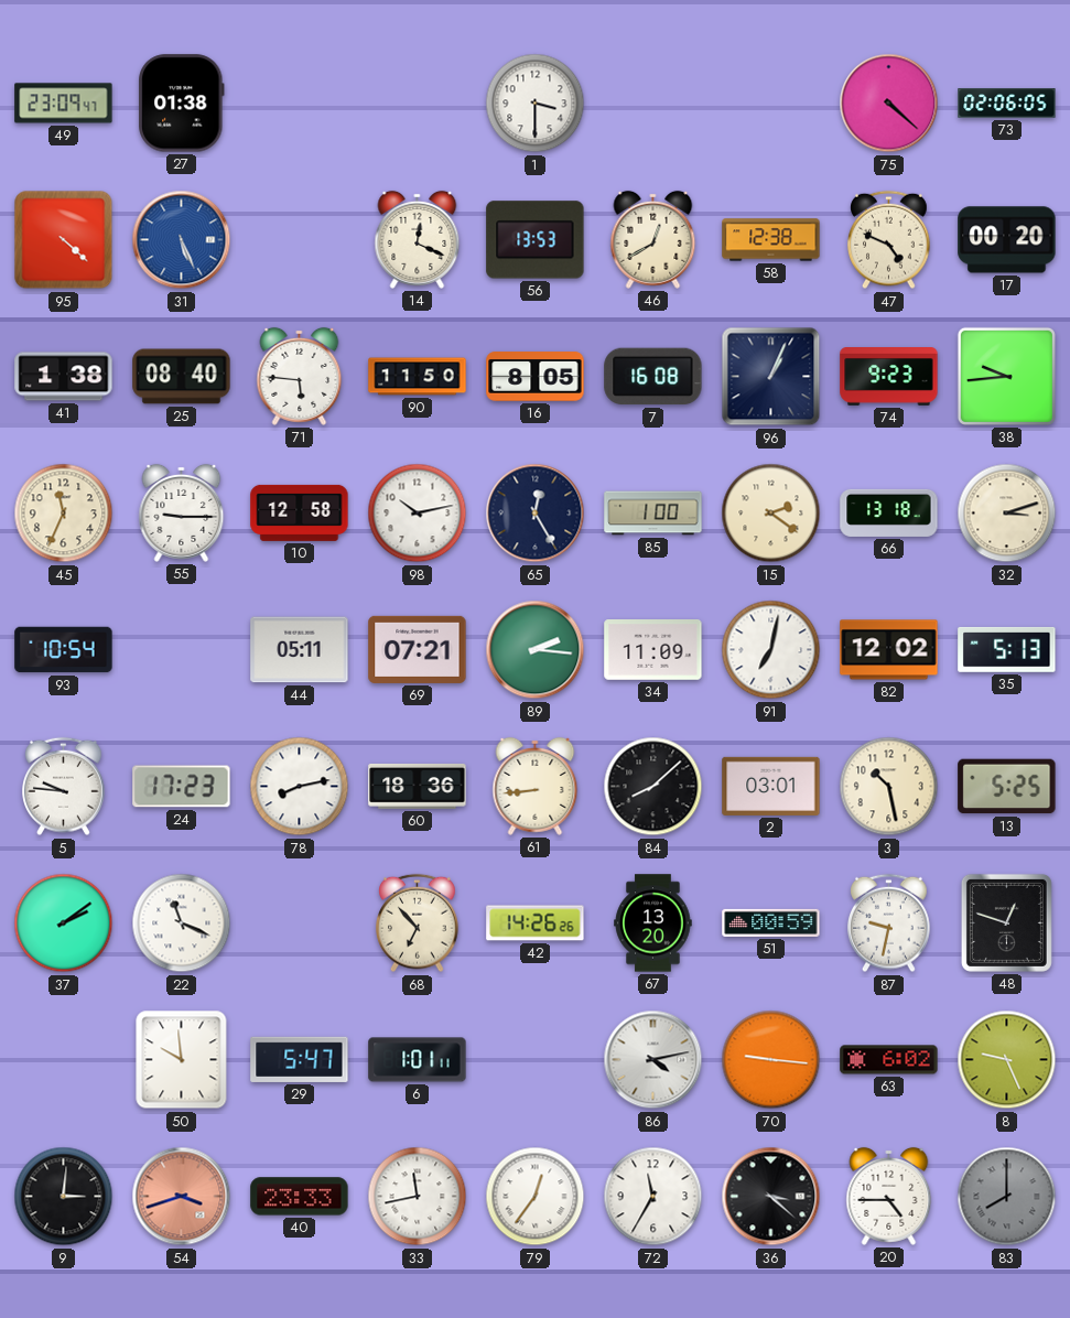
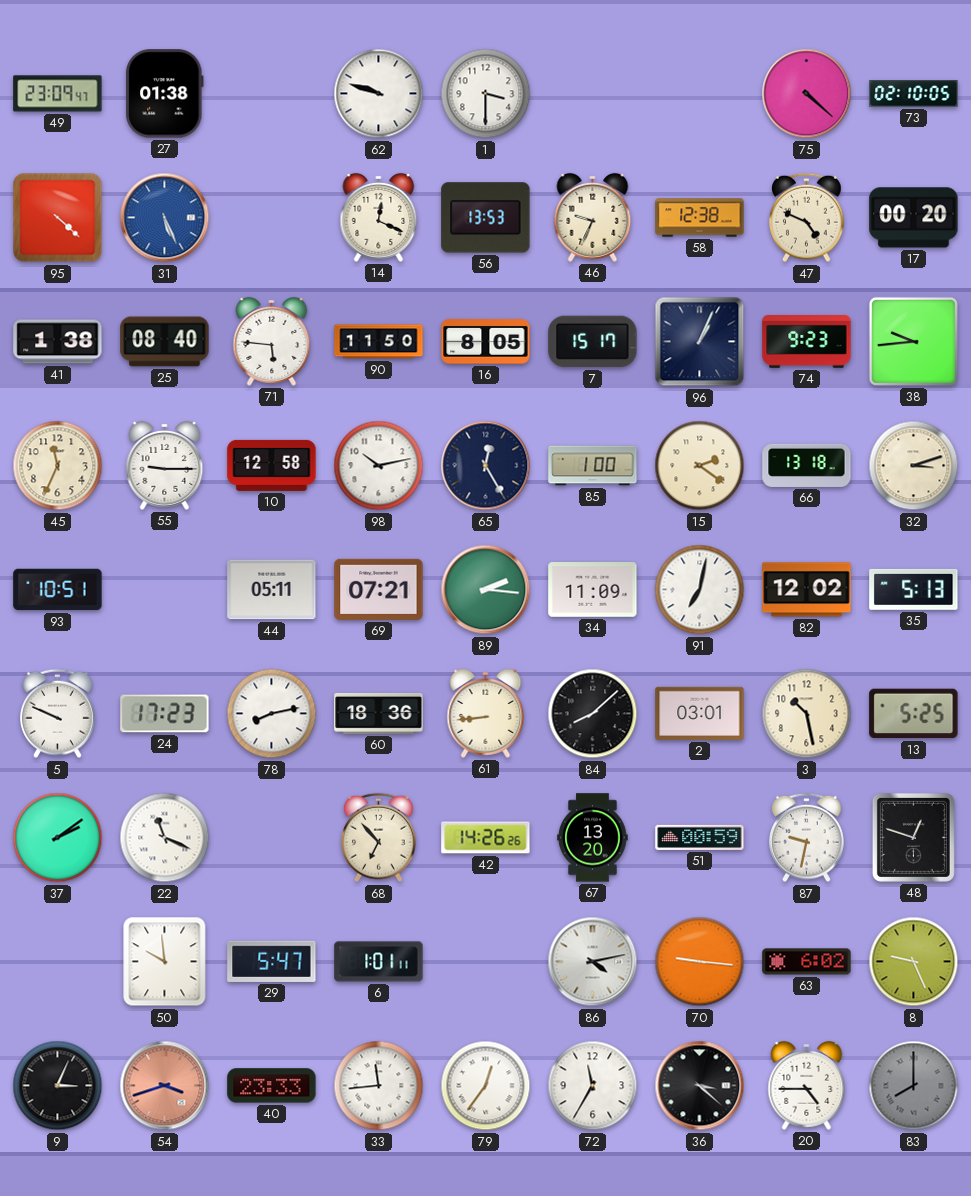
62: none -> 9:48 (379, 94)
73: 02:06 -> 02:10 (914, 94)
46: 12:40 -> 9:34 (593, 217)
7: 16:08 -> 15:17 (593, 342)
93: 10:54 -> 10:51 (58, 590)
5: 9:46 -> 9:49 (58, 714)
9: 3:01 -> 3:04 (58, 1086)
33: 11:43 -> 11:44 (379, 1086)
